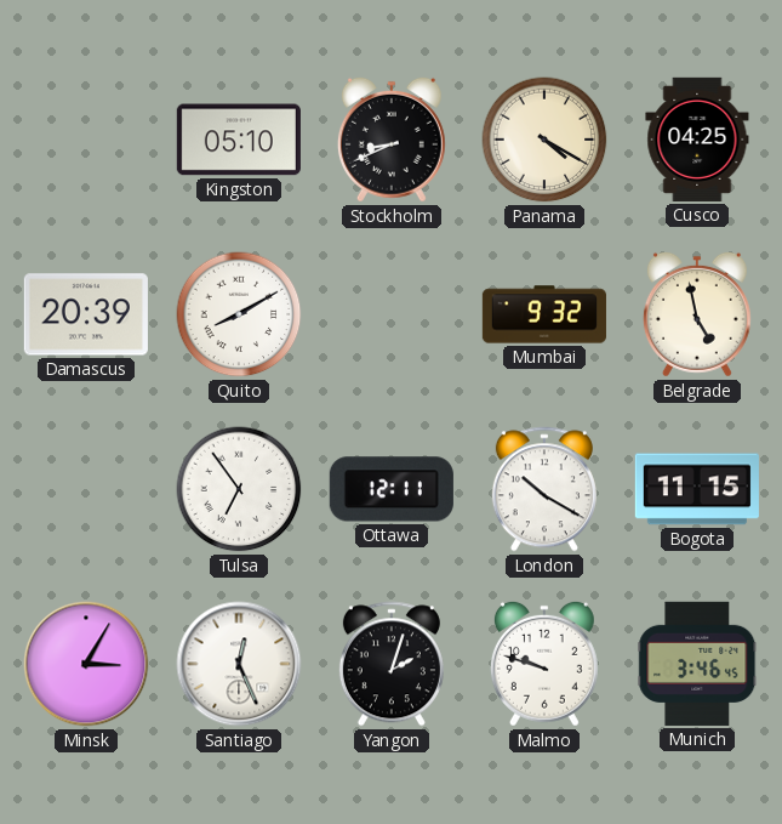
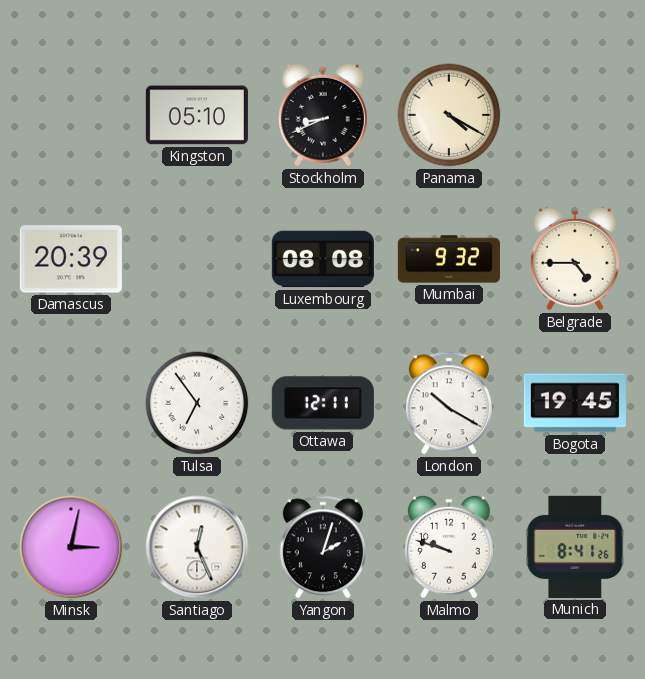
Cusco: 04:25 -> none (697, 140)
Quito: 8:10 -> none (239, 314)
Luxembourg: none -> 08:08 (323, 259)
Belgrade: 4:58 -> 4:45 (575, 259)
Bogota: 11:15 -> 19:45 (575, 403)
Minsk: 3:05 -> 3:02 (71, 547)
Munich: 3:46 -> 8:41 (575, 547)
